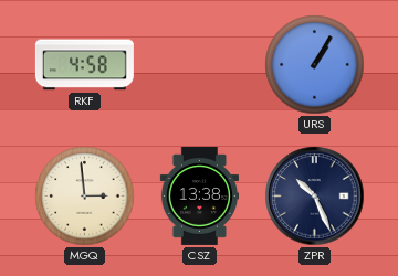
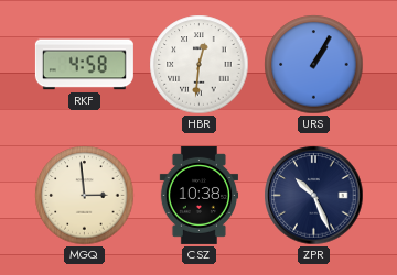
HBR: none -> 12:31 (200, 65)
CSZ: 13:38 -> 10:38 (198, 195)
